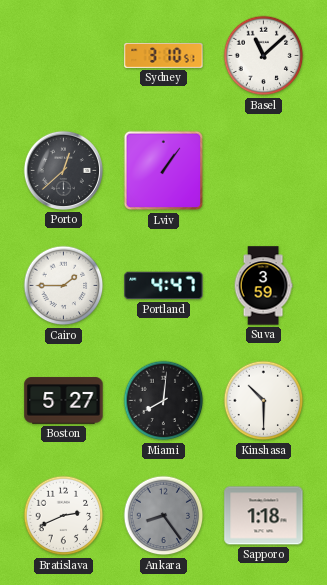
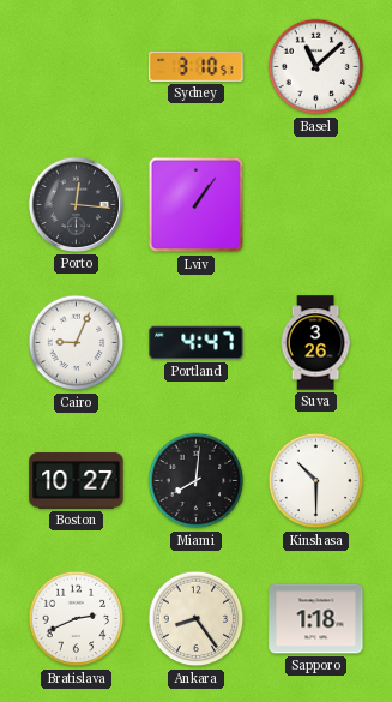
Porto: 12:38 -> 12:16 (76, 204)
Cairo: 1:45 -> 9:04 (77, 343)
Suva: 3:59 -> 3:26 (315, 343)
Boston: 5:27 -> 10:27 (77, 481)
Ankara dial: grey -> cream (197, 619)
